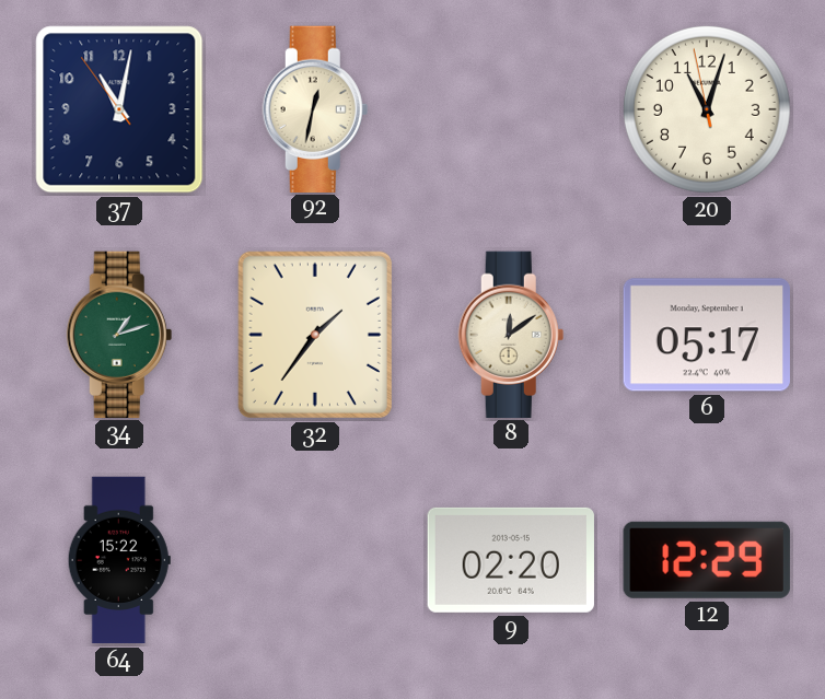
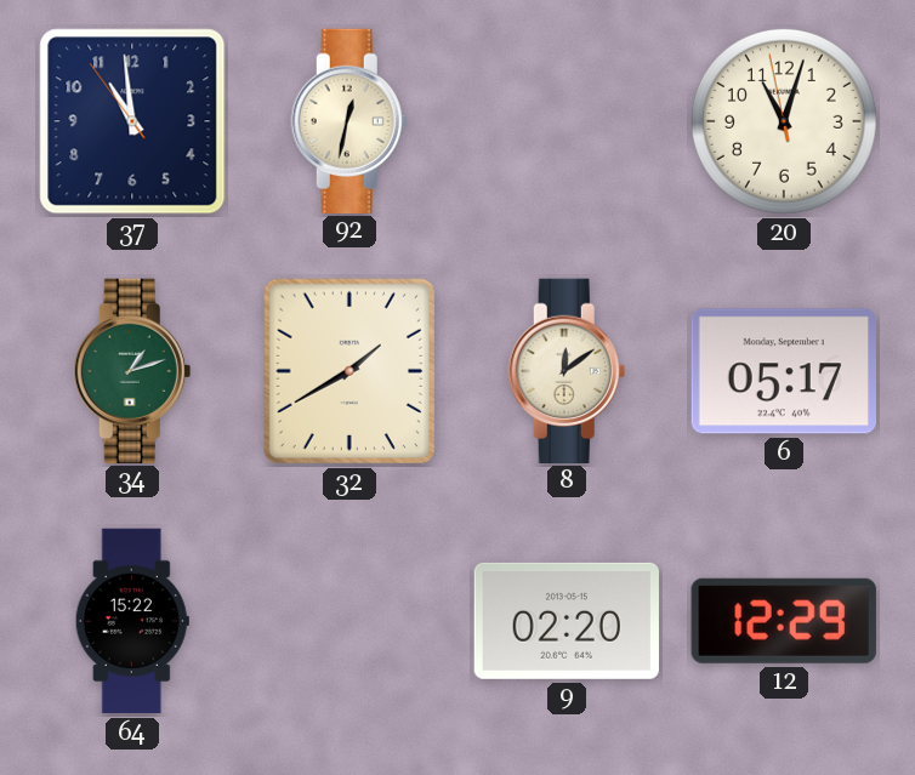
37: 11:01 -> 10:58 (132, 121)
32: 1:36 -> 1:40 (349, 371)
